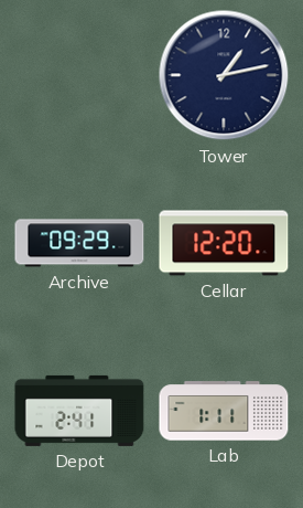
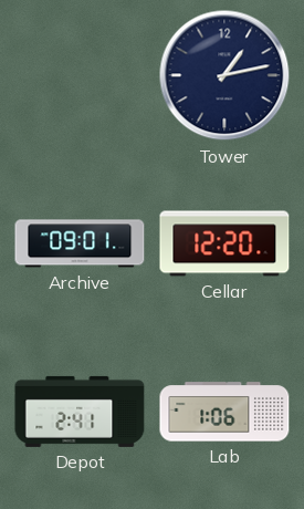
Archive: 09:29 -> 09:01 (80, 243)
Lab: 1:11 -> 1:06 (224, 412)
